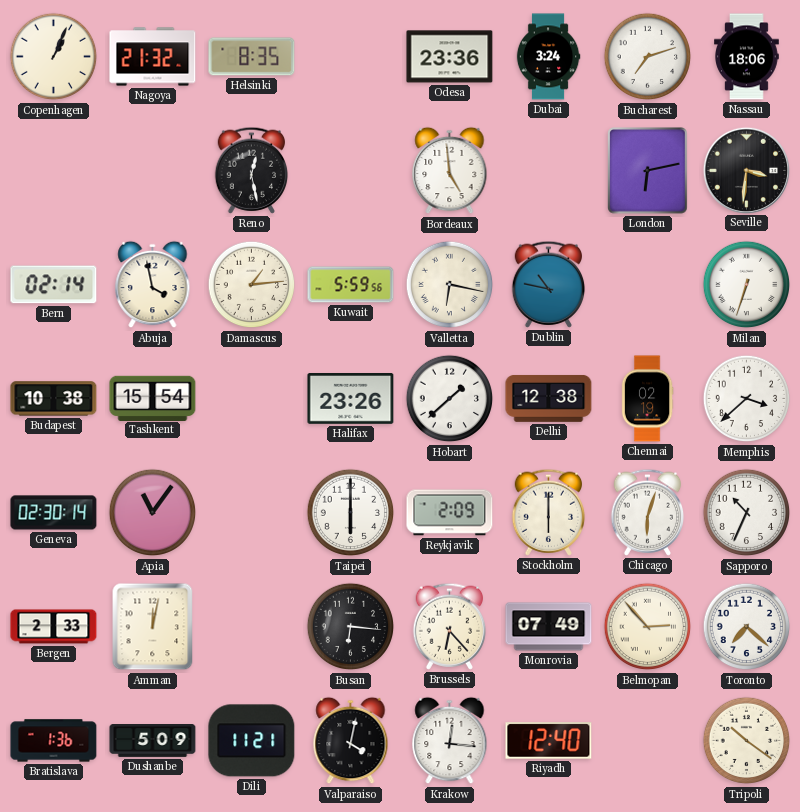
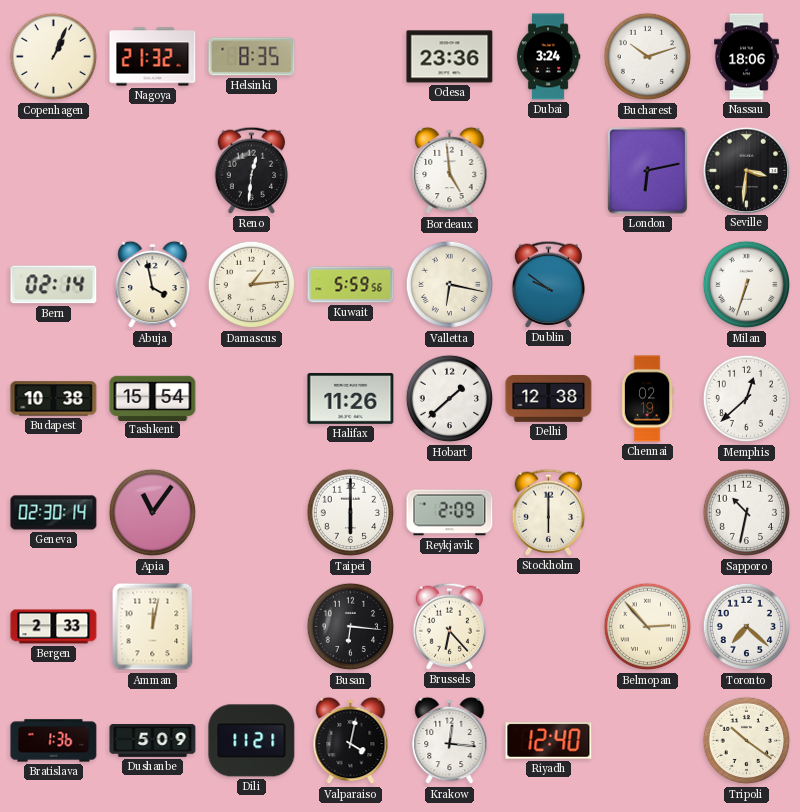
Bucharest: 7:12 -> 10:12 (648, 57)
Reno: 12:28 -> 12:31 (252, 170)
Dublin: 10:47 -> 9:51 (549, 284)
Halifax: 23:26 -> 11:26 (351, 399)
Memphis: 3:38 -> 12:38 (747, 399)
Chicago: 6:03 -> none (648, 512)
Sapporo: 10:34 -> 10:32 (747, 513)
Monrovia: 07:49 -> none (549, 627)
